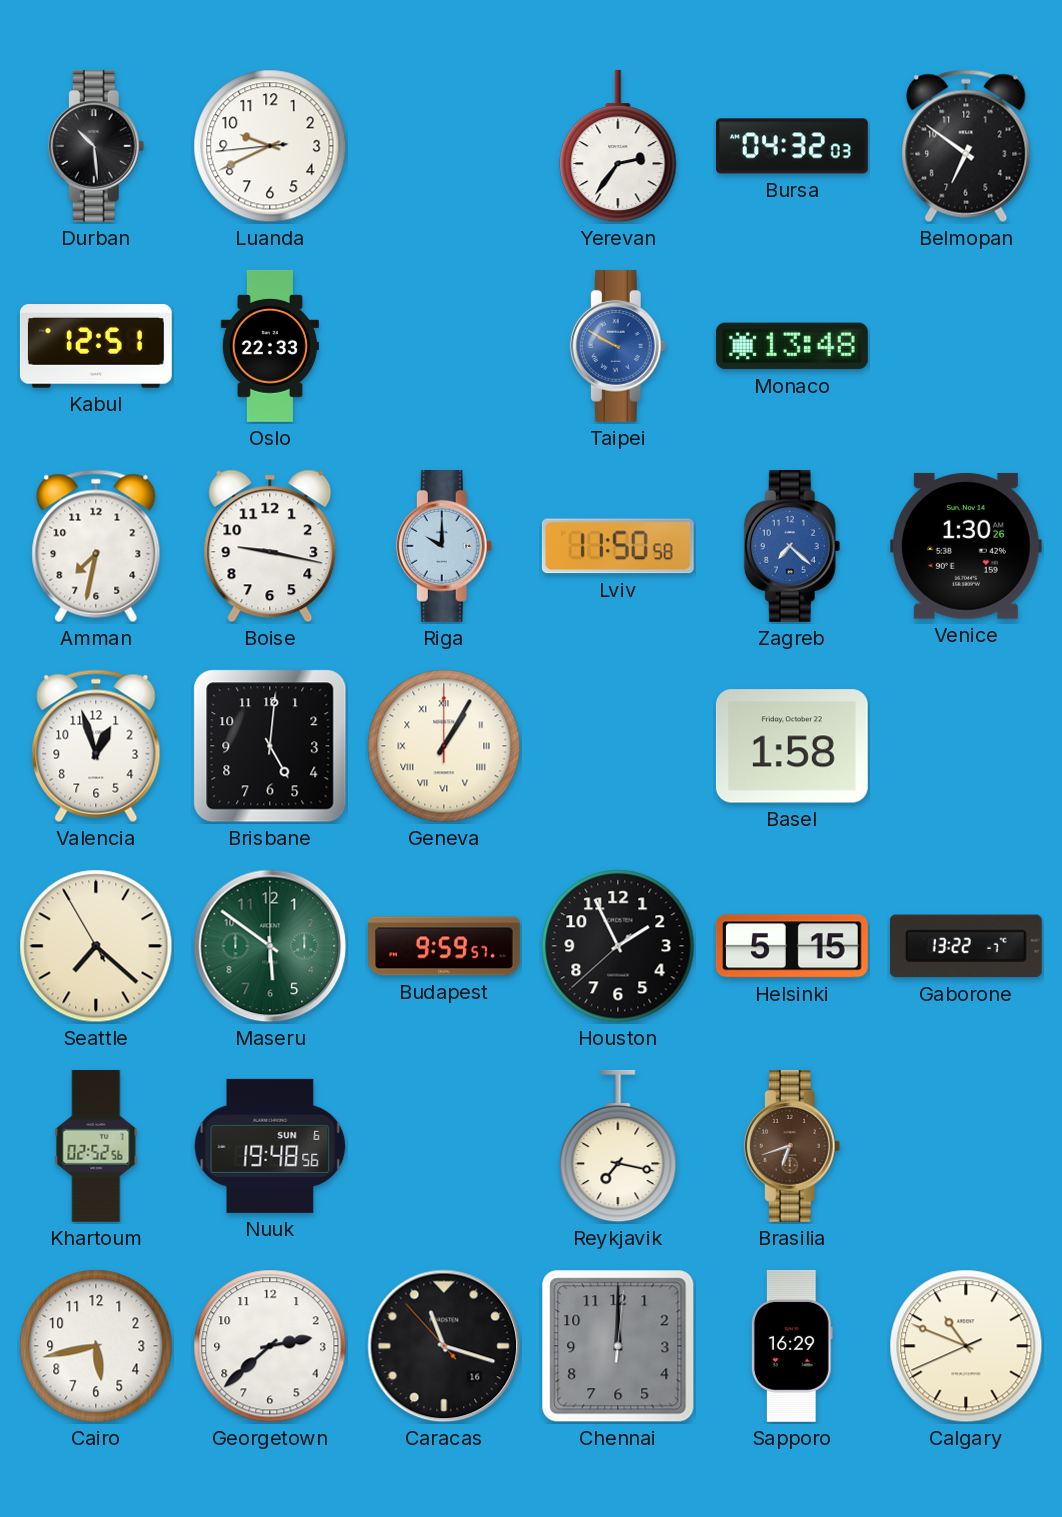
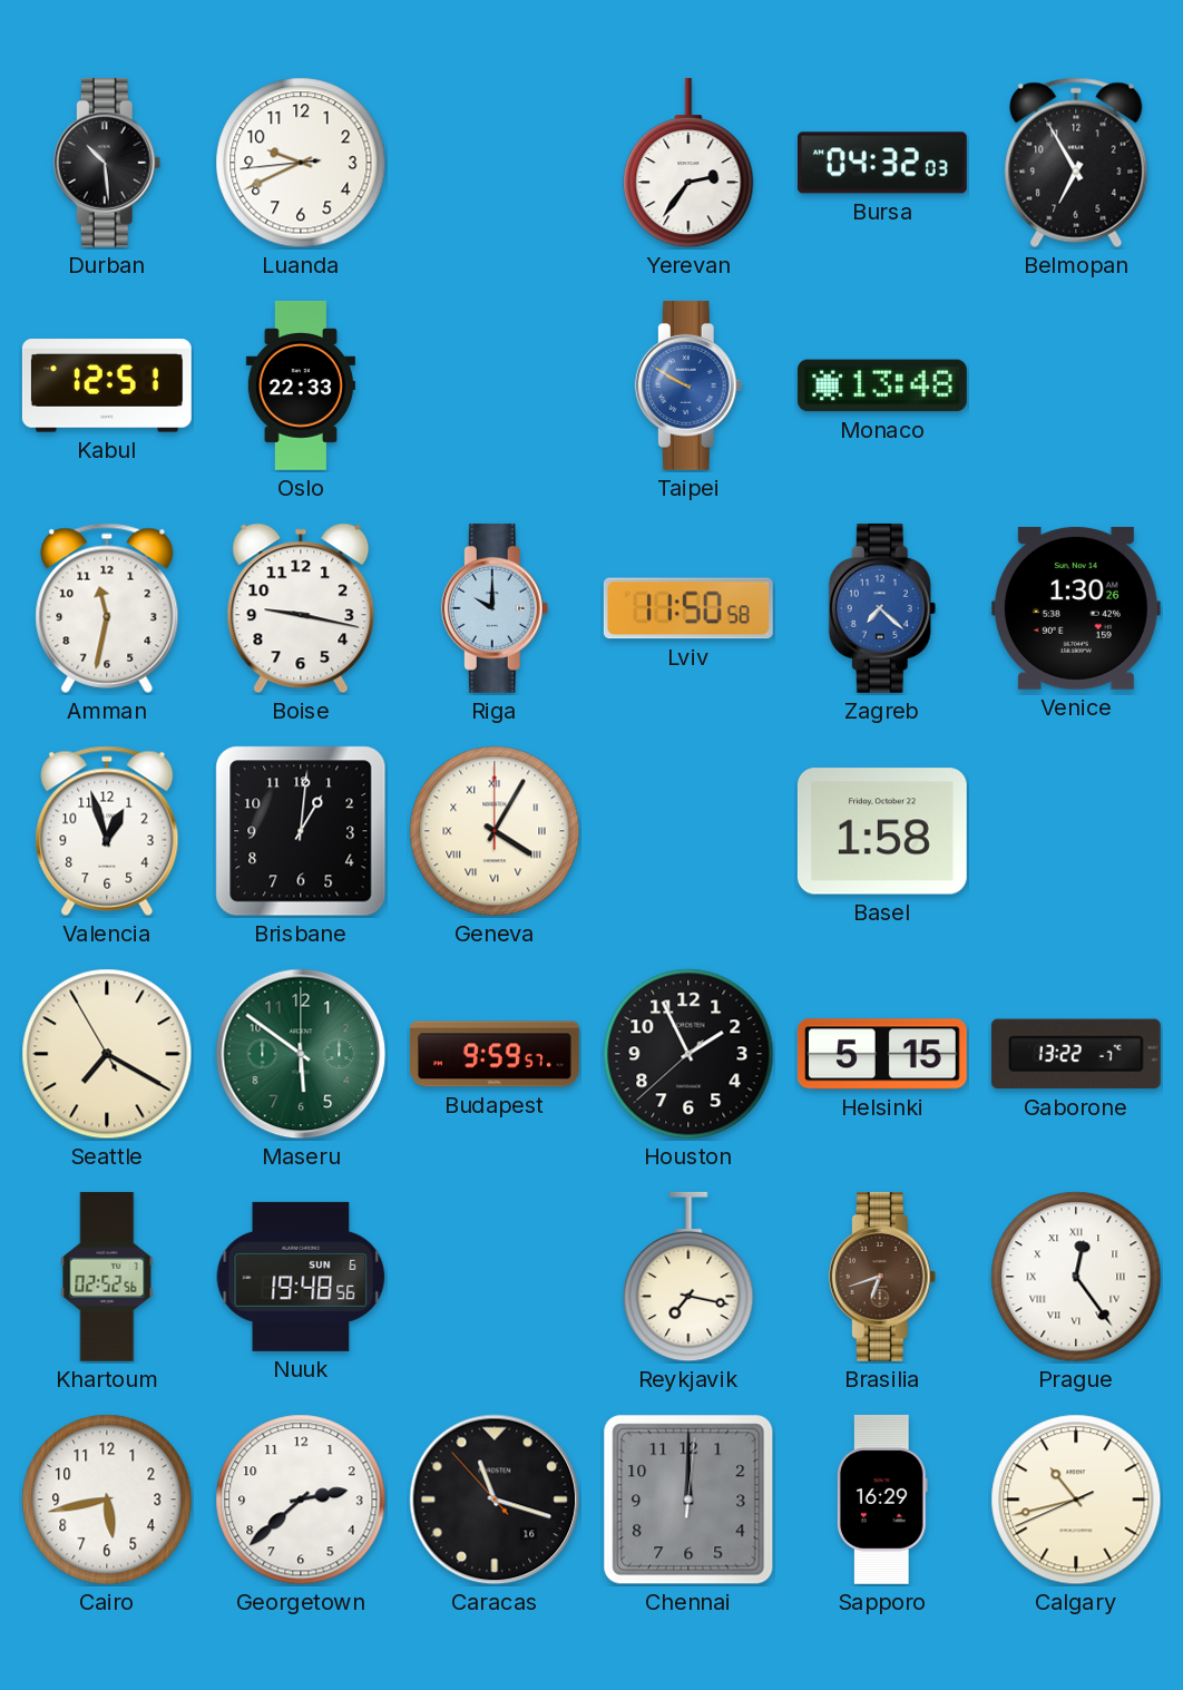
Belmopan: 6:51 -> 6:55 (1076, 163)
Amman: 7:32 -> 11:32 (107, 608)
Brisbane: 5:01 -> 1:01 (301, 831)
Geneva: 1:05 -> 4:05 (495, 831)
Seattle: 7:21 -> 7:19 (107, 1054)
Prague: none -> 12:24 (1076, 1277)
Calgary: 10:48 -> 10:42 (1076, 1499)
